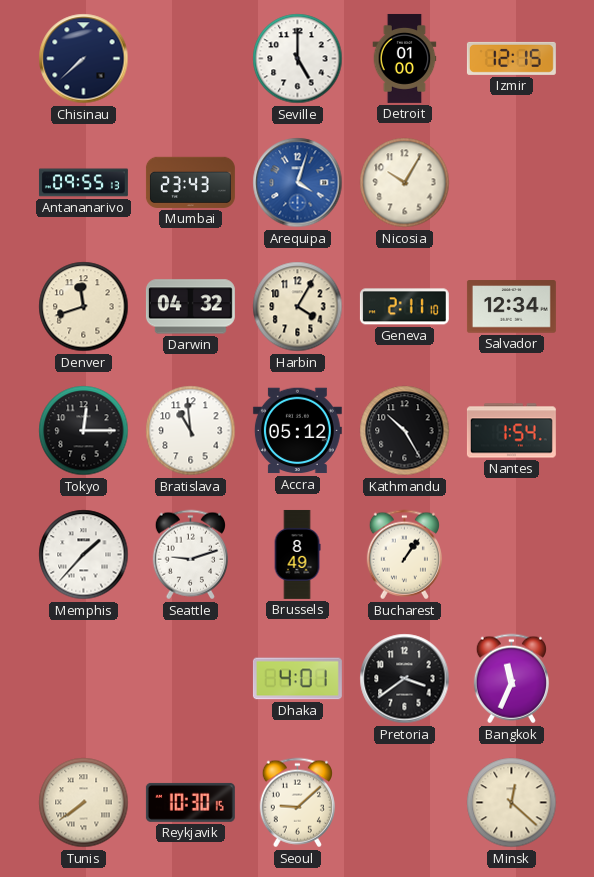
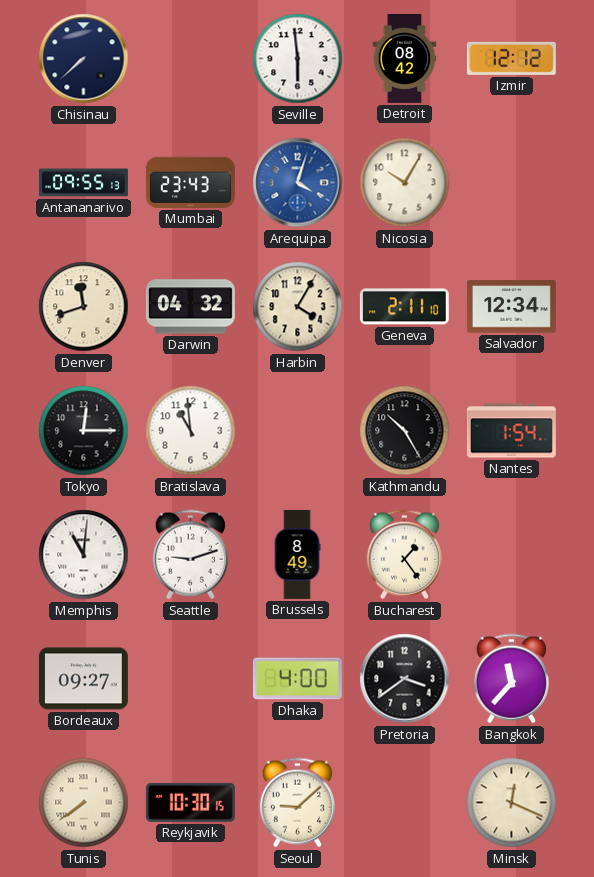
Seville: 5:00 -> 5:59 (298, 59)
Detroit: 01:00 -> 08:42 (405, 58)
Izmir: 12:15 -> 12:12 (511, 58)
Accra: 05:12 -> none (297, 431)
Memphis: 1:37 -> 11:01 (84, 555)
Bucharest: 1:06 -> 1:24 (404, 555)
Bordeaux: none -> 09:27 (83, 679)
Dhaka: 4:01 -> 4:00 (297, 679)
Bangkok: 11:34 -> 11:37 (511, 679)
Minsk: 12:22 -> 12:19 (512, 803)
